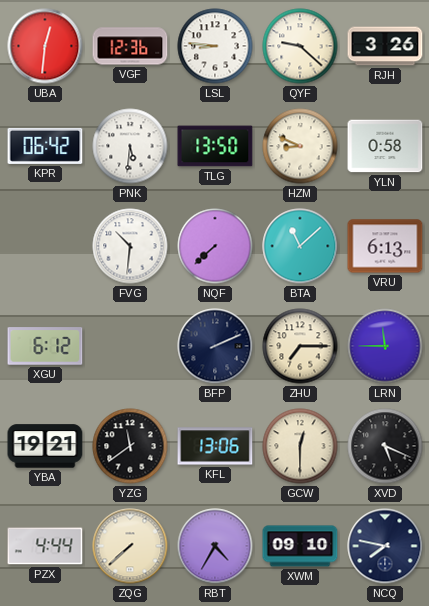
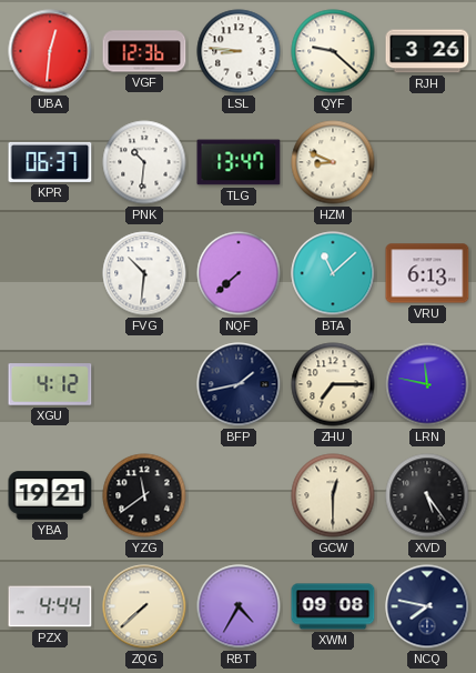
KPR: 06:42 -> 06:37 (50, 162)
PNK: 5:31 -> 10:31 (144, 162)
TLG: 13:50 -> 13:47 (239, 162)
YLN: 0:58 -> none (385, 146)
XGU: 6:12 -> 4:12 (50, 384)
BFP: 2:11 -> 1:43 (239, 384)
LRN: 11:45 -> 11:47 (427, 384)
KFL: 13:06 -> none (215, 446)
XVD: 5:19 -> 5:24 (427, 495)
XWM: 09:10 -> 09:08 (333, 606)
